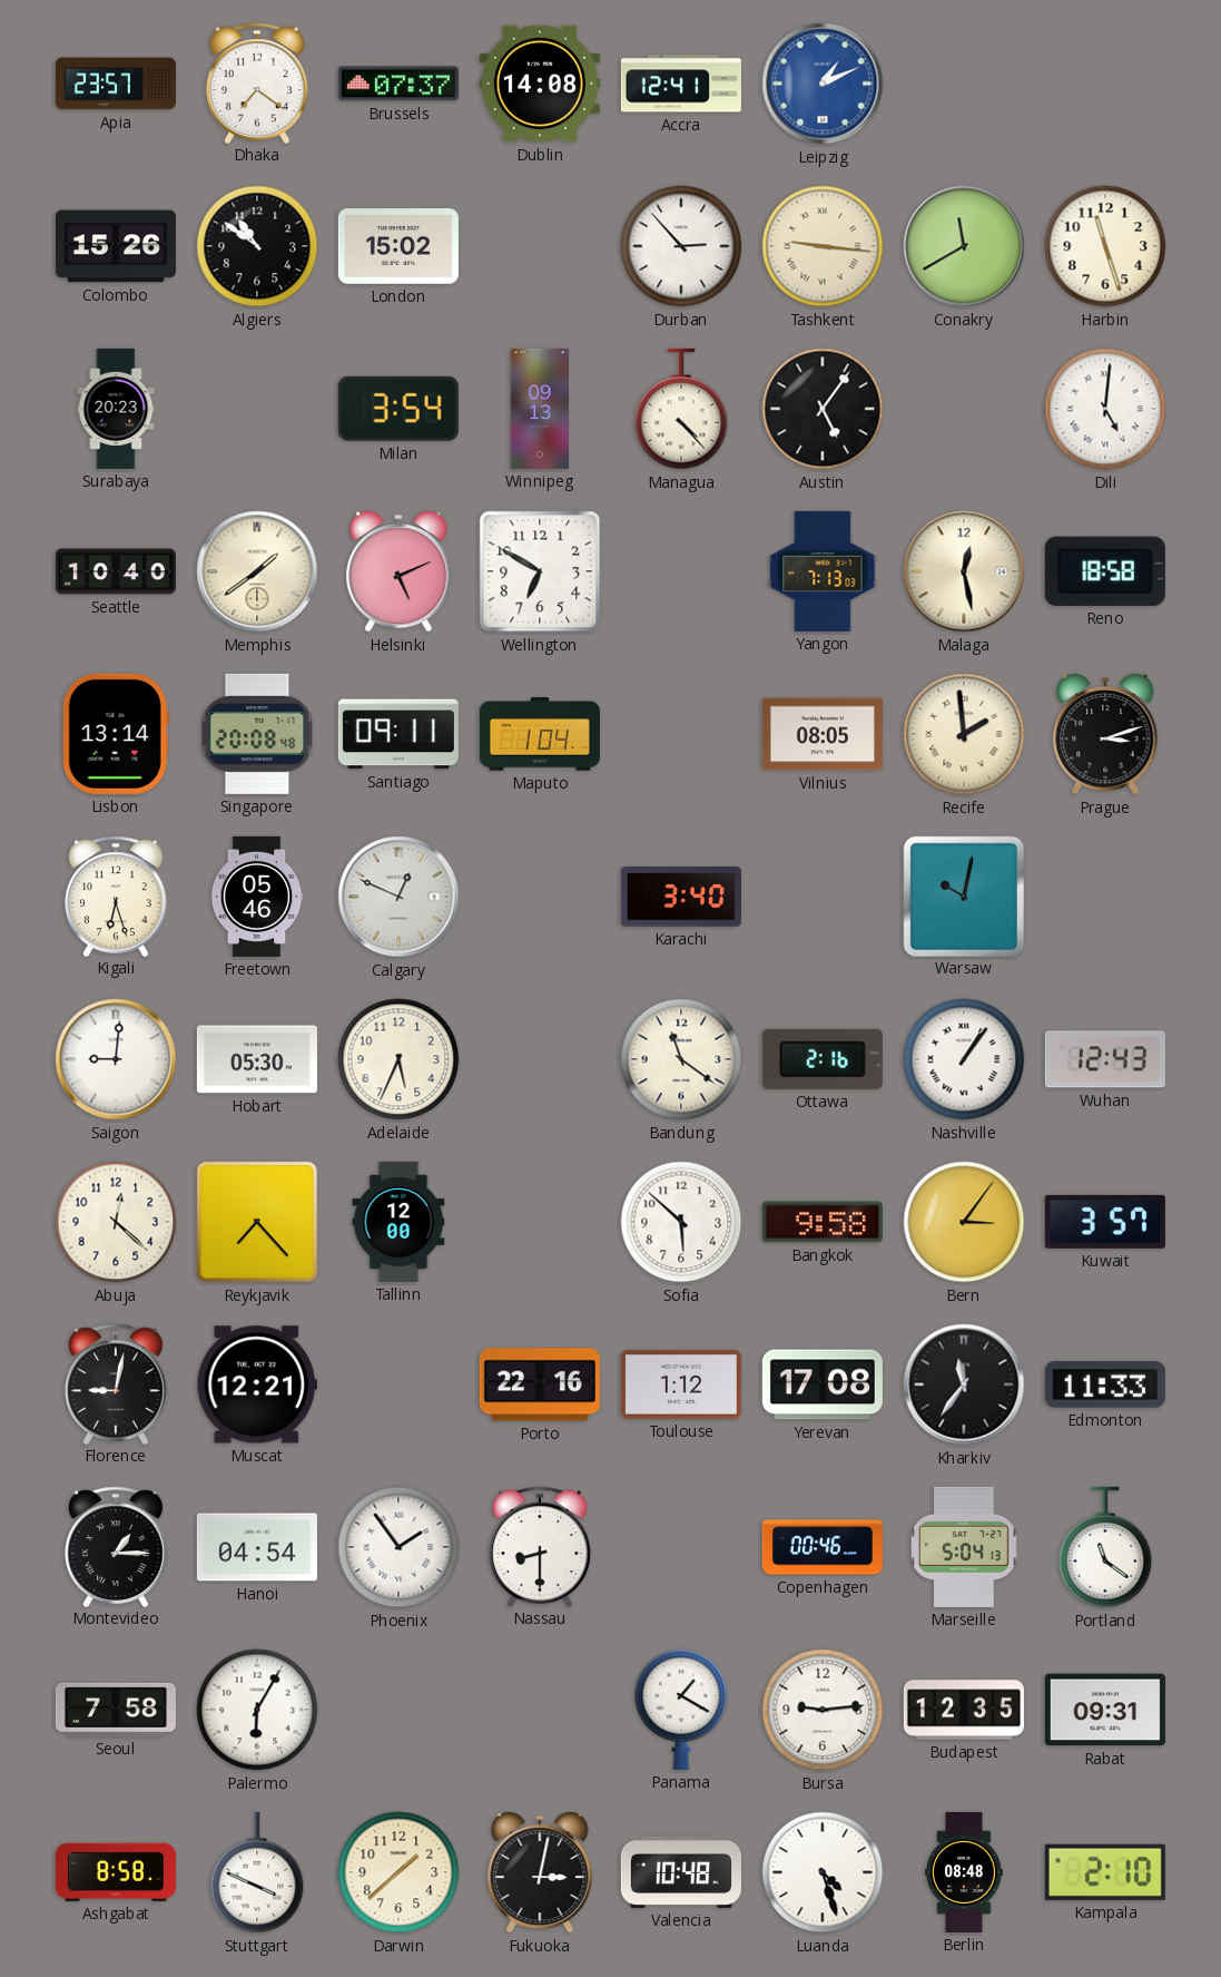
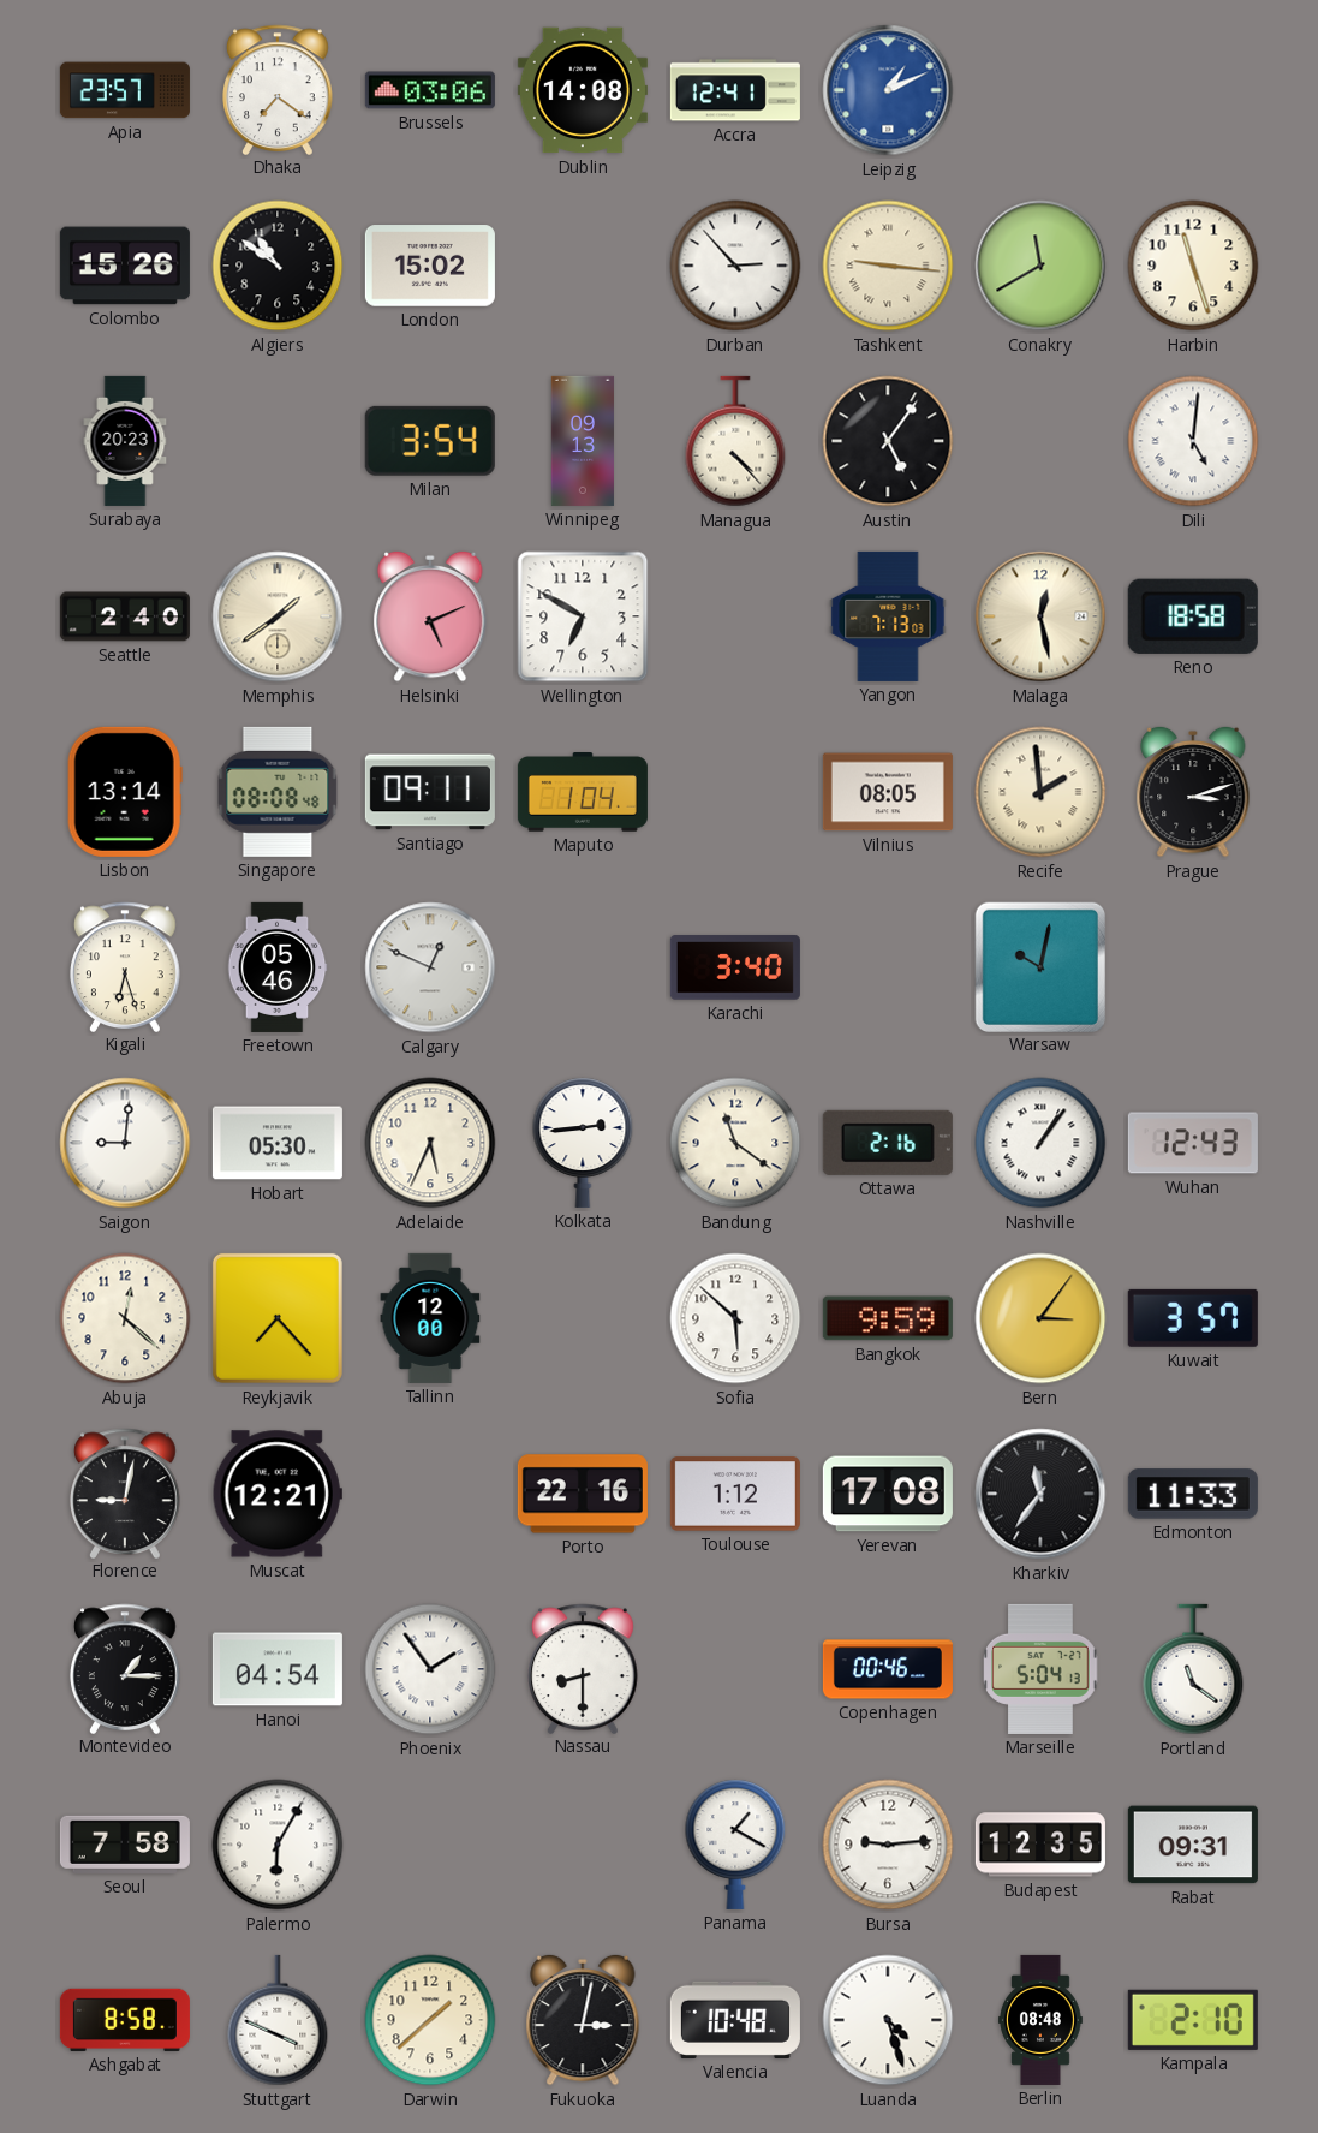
Brussels: 07:37 -> 03:06 (430, 90)
Seattle: 10:40 -> 2:40 (125, 616)
Singapore: 20:08 -> 08:08 (278, 792)
Kolkata: none -> 2:44 (583, 1143)
Bangkok: 9:58 -> 9:59 (888, 1318)
